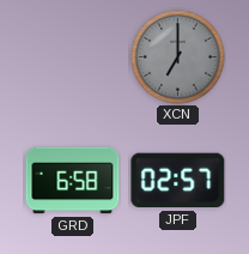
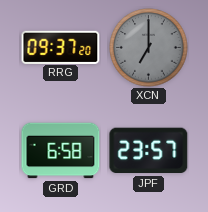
RRG: none -> 09:37 (61, 47)
JPF: 02:57 -> 23:57 (149, 151)
